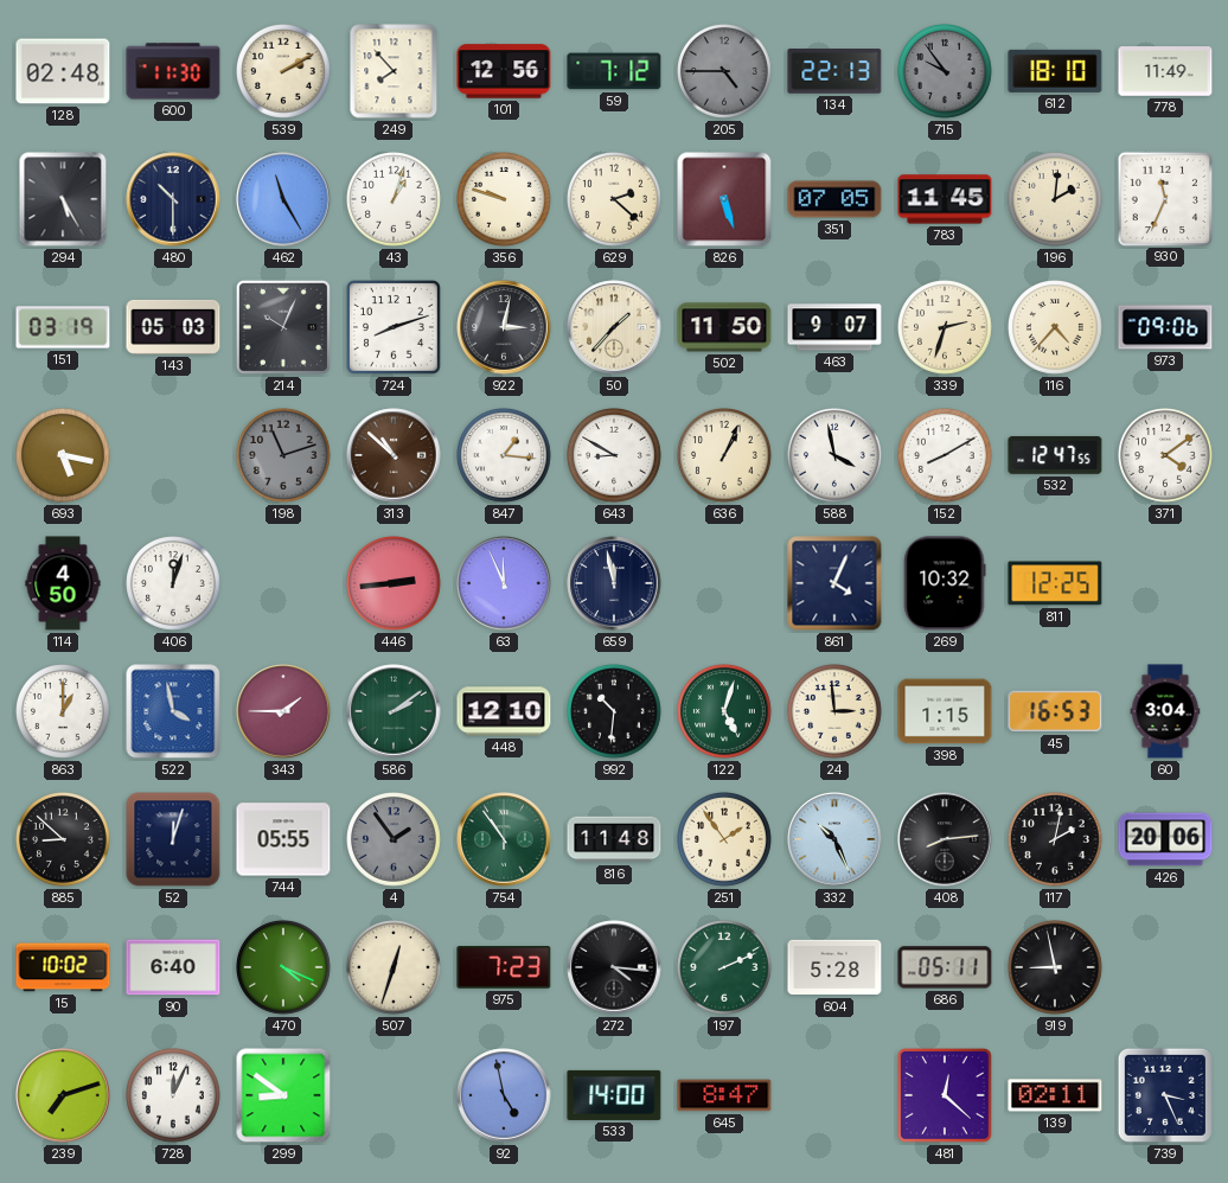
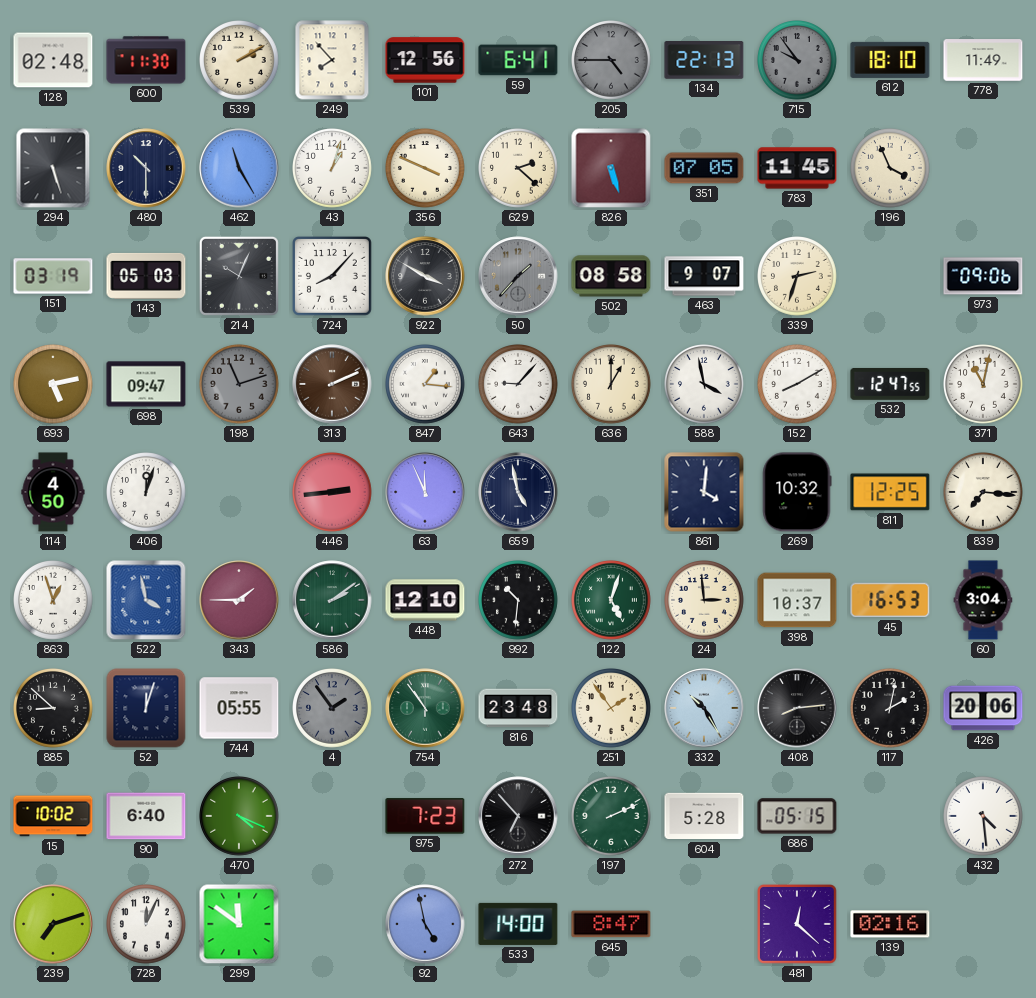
59: 7:12 -> 6:41 (518, 60)
294: 5:25 -> 5:27 (53, 168)
356: 9:48 -> 3:49 (426, 169)
196: 2:01 -> 3:56 (891, 169)
930: 11:34 -> none (1164, 198)
724: 8:12 -> 8:07 (333, 277)
922: 3:02 -> 3:50 (425, 276)
50 dial: cream -> grey (518, 276)
502: 11:50 -> 08:58 (611, 276)
116: 4:37 -> none (1056, 328)
693: 5:17 -> 5:13 (54, 385)
698: none -> 09:47 (146, 384)
313: 10:52 -> 2:11 (332, 384)
643: 8:50 -> 9:07 (519, 385)
636: 1:04 -> 1:00 (612, 385)
371: 4:09 -> 11:02 (984, 385)
659: 11:58 -> 4:58 (518, 492)
861: 4:04 -> 4:01 (704, 492)
839: none -> 7:16 (984, 493)
863: 1:00 -> 12:57 (54, 601)
398: 1:15 -> 10:37 (797, 600)
816: 11:48 -> 23:48 (518, 708)
332: 10:26 -> 10:25 (704, 708)
507: 12:33 -> none (395, 968)
272: 4:16 -> 6:53 (518, 816)
686: 05:11 -> 05:15 (797, 816)
919: 8:58 -> none (1056, 968)
432: none -> 4:29 (984, 817)
299: 8:51 -> 11:51 (239, 924)
139: 02:11 -> 02:16 (890, 924)
739: 3:26 -> none (1165, 1095)
